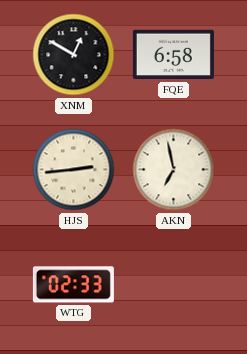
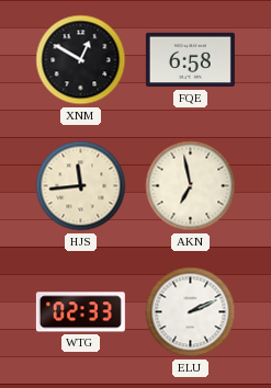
HJS: 2:44 -> 11:44 (81, 186)
ELU: none -> 2:11 (191, 312)
